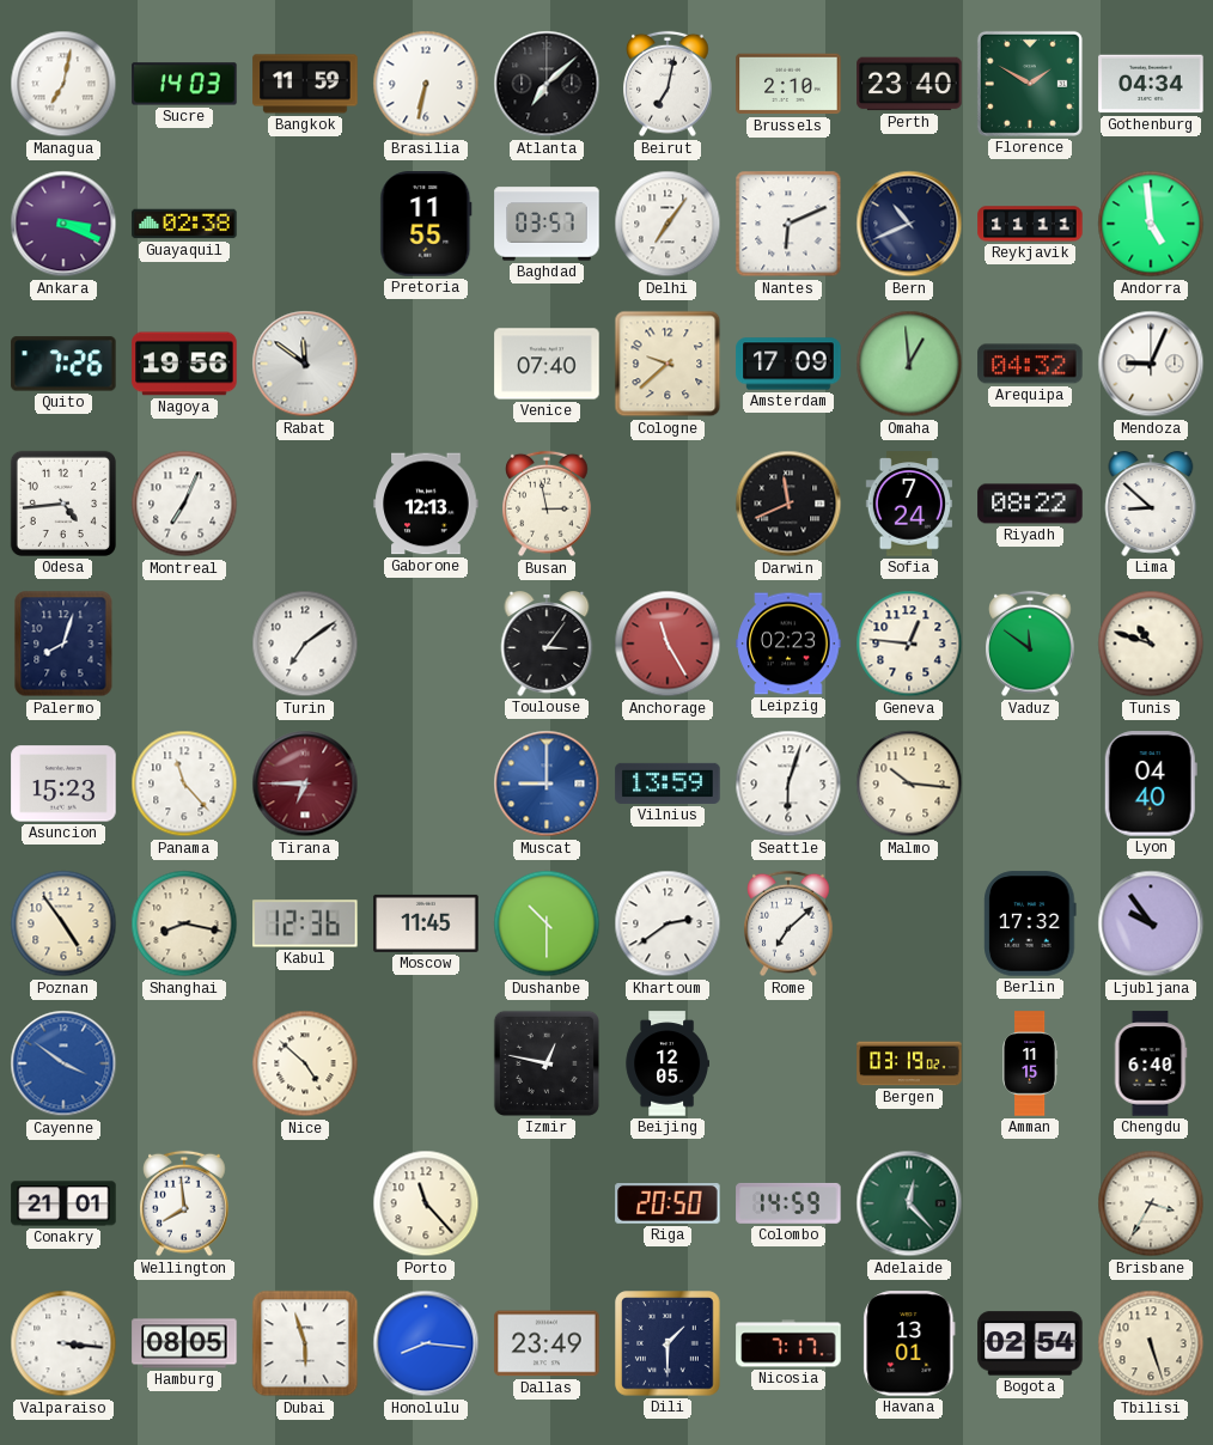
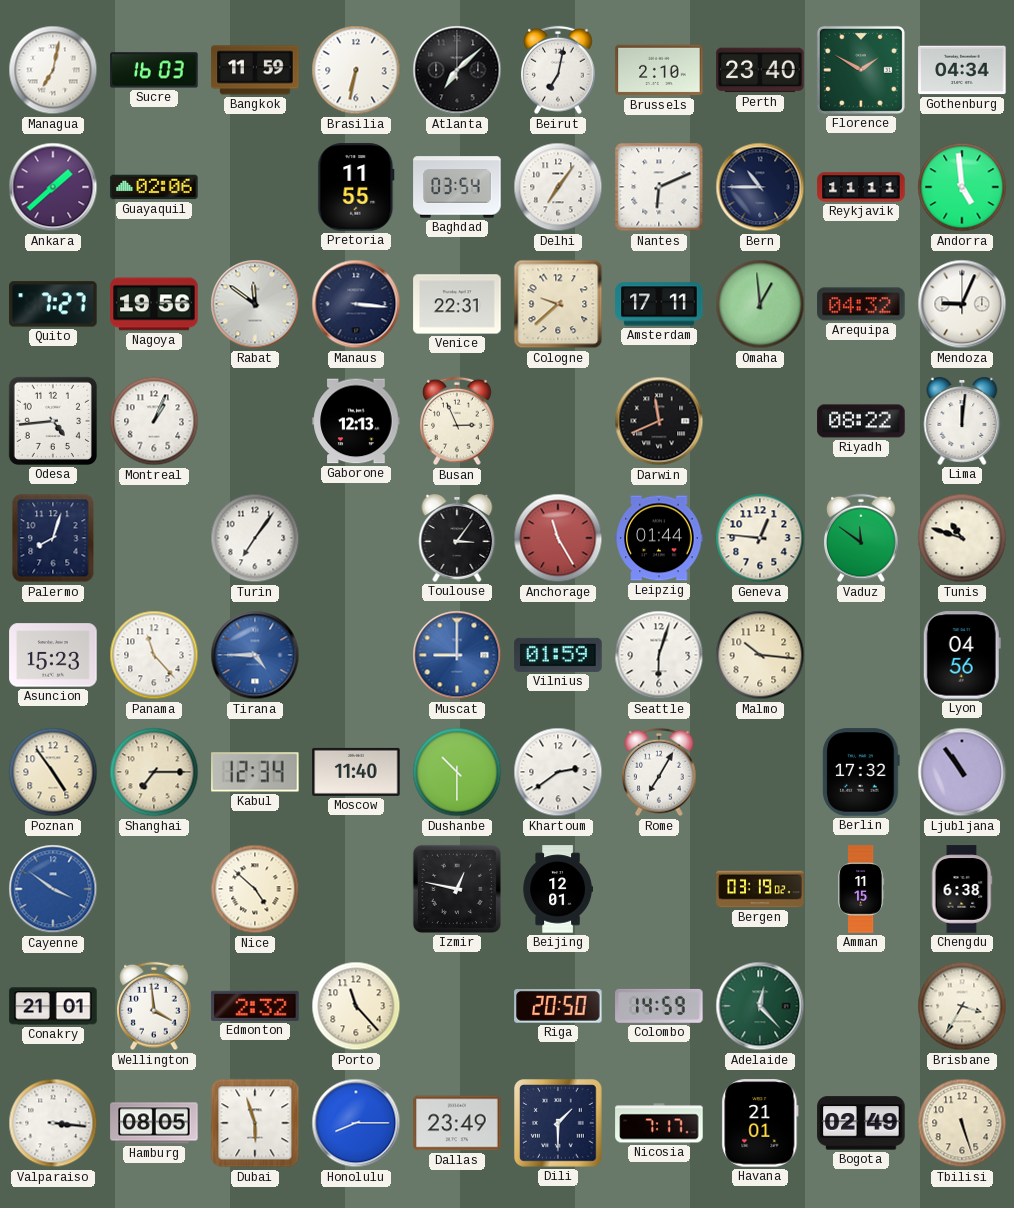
Sucre: 14:03 -> 16:03 (154, 70)
Ankara: 3:19 -> 1:38 (53, 187)
Guayaquil: 02:38 -> 02:06 (154, 187)
Baghdad: 03:57 -> 03:54 (457, 187)
Bern: 10:41 -> 10:45 (760, 187)
Quito: 7:26 -> 7:27 (53, 304)
Manaus: none -> 3:16 (356, 304)
Venice: 07:40 -> 22:31 (457, 304)
Amsterdam: 17:09 -> 17:11 (659, 304)
Montreal: 7:04 -> 1:04 (154, 421)
Busan: 2:58 -> 2:56 (457, 421)
Sofia: 7:24 -> none (909, 504)
Lima: 8:52 -> 12:01 (962, 422)
Turin: 7:09 -> 7:06 (255, 538)
Leipzig: 02:23 -> 01:44 (659, 538)
Tirana: 6:45 -> 4:45 (255, 655)
Tirana dial: burgundy -> blue (255, 655)
Vilnius: 13:59 -> 01:59 (558, 655)
Lyon: 04:40 -> 04:56 (962, 655)
Shanghai: 8:17 -> 7:15 (154, 772)
Kabul: 12:36 -> 12:34 (255, 772)
Moscow: 11:45 -> 11:40 (356, 772)
Rome: 7:08 -> 7:05 (659, 772)
Ljubljana: 9:54 -> 10:54 (962, 772)
Beijing: 12:05 -> 12:01 (557, 889)
Chengdu: 6:40 -> 6:38 (962, 889)
Wellington: 7:59 -> 3:59 (154, 1006)
Edmonton: none -> 2:32 (255, 1006)
Honolulu: 8:16 -> 8:15 (356, 1123)
Havana: 13:01 -> 21:01 (760, 1123)
Bogota: 02:54 -> 02:49 (861, 1123)
